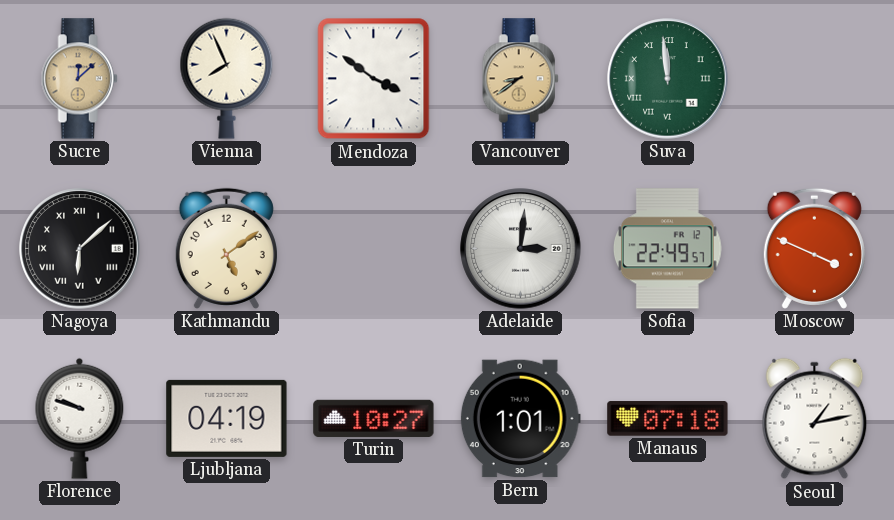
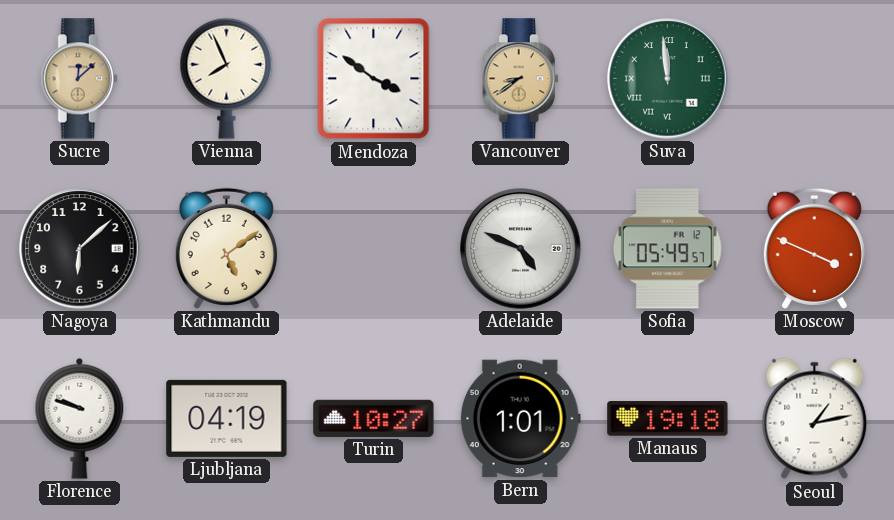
Nagoya numerals: Roman -> Arabic (80, 249)
Adelaide: 3:01 -> 4:49 (521, 249)
Sofia: 22:49 -> 05:49 (667, 249)
Manaus: 07:18 -> 19:18 (668, 419)
